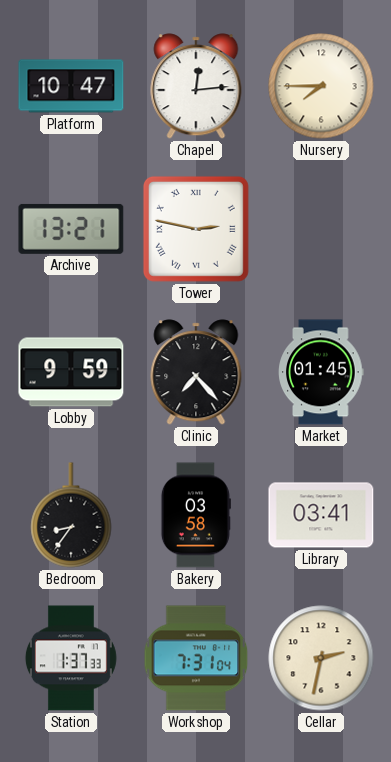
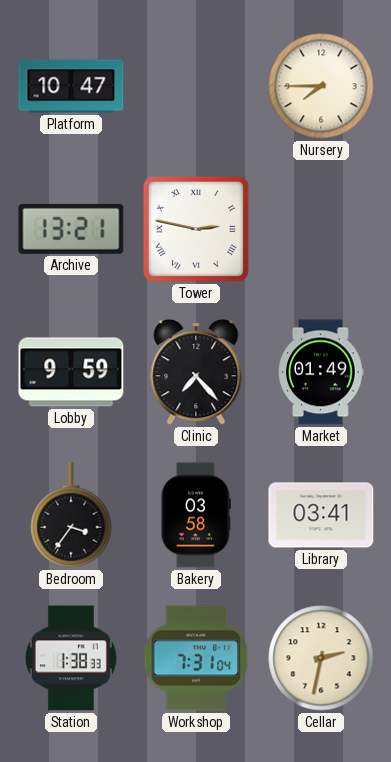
Chapel: 12:14 -> none (196, 86)
Market: 01:45 -> 01:49 (321, 372)
Bedroom: 8:36 -> 3:36 (71, 515)
Station: 1:37 -> 1:38 (71, 658)
